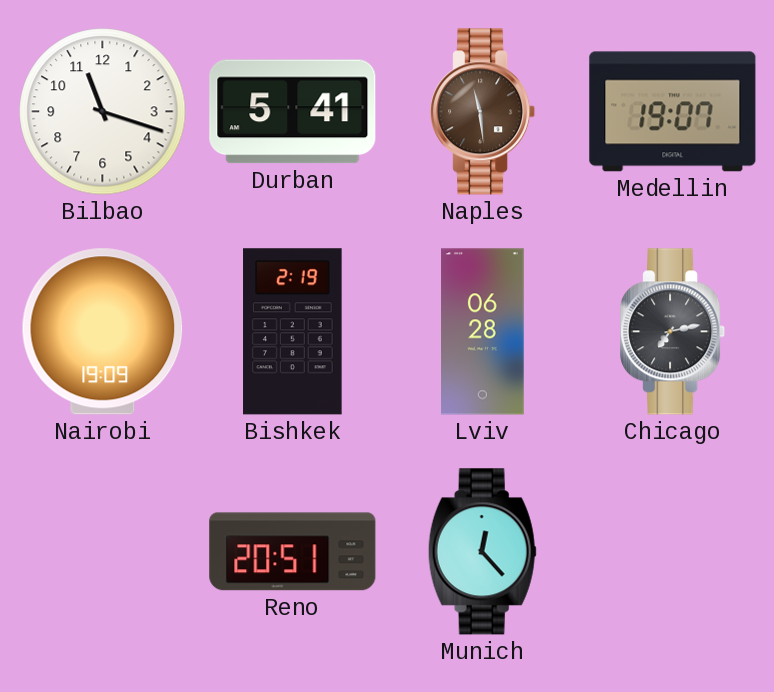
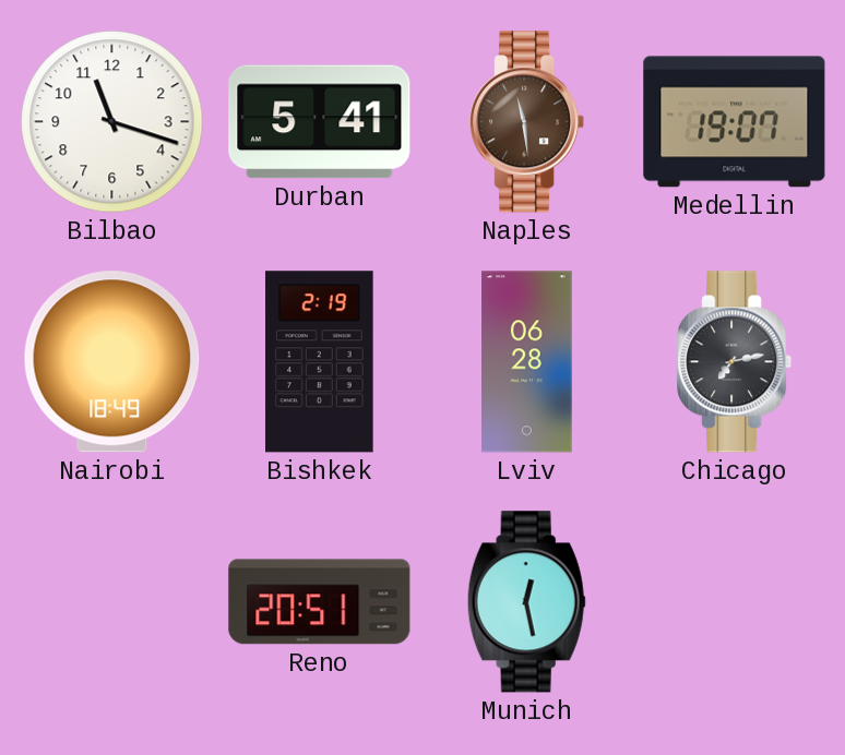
Nairobi: 19:09 -> 18:49 (112, 362)
Munich: 12:23 -> 12:28 (526, 602)
